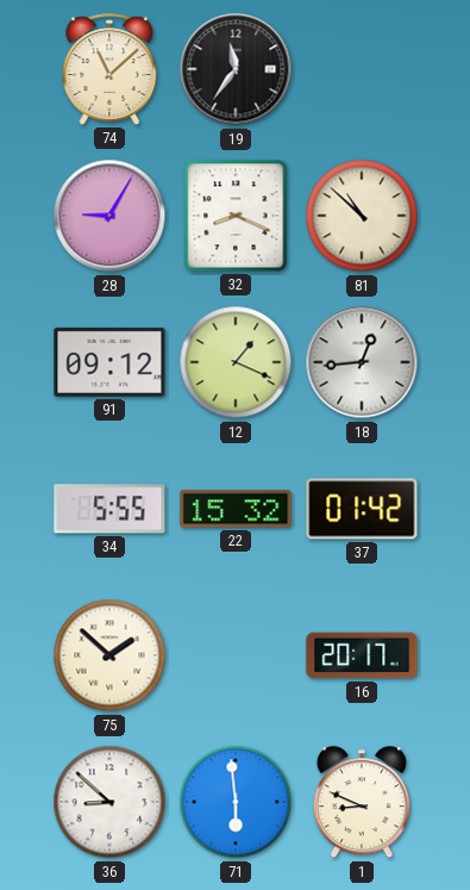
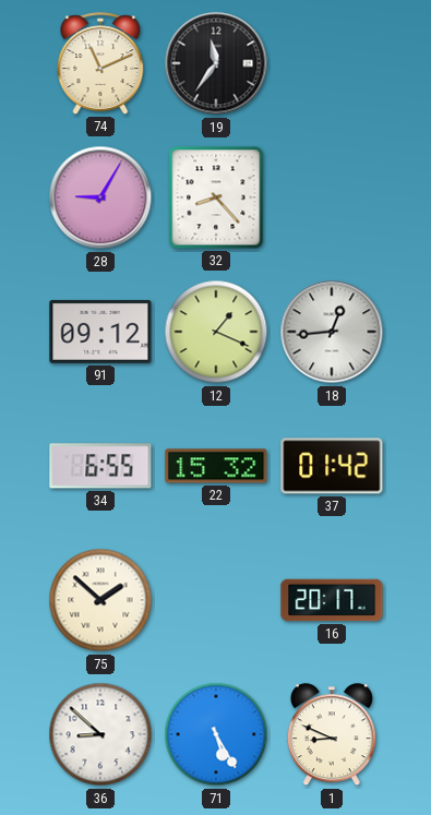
74: 11:08 -> 11:11 (100, 63)
32: 8:19 -> 8:23 (216, 197)
81: 10:52 -> none (362, 216)
34: 5:55 -> 6:55 (100, 466)
71: 5:59 -> 5:25 (216, 734)
